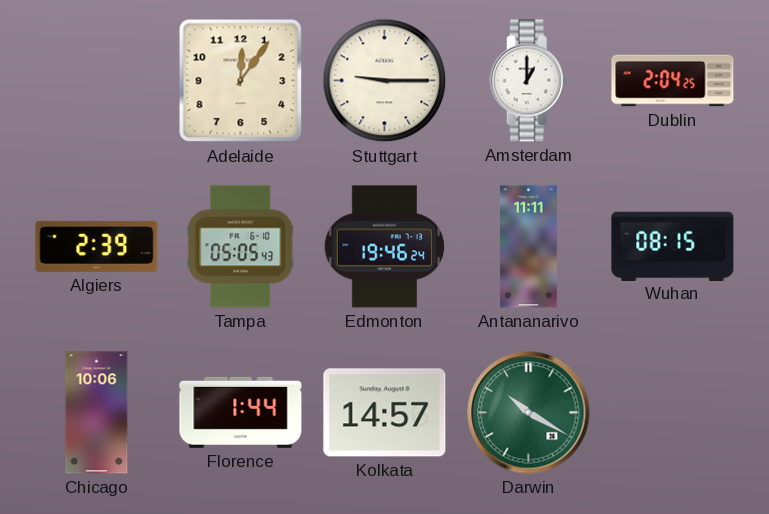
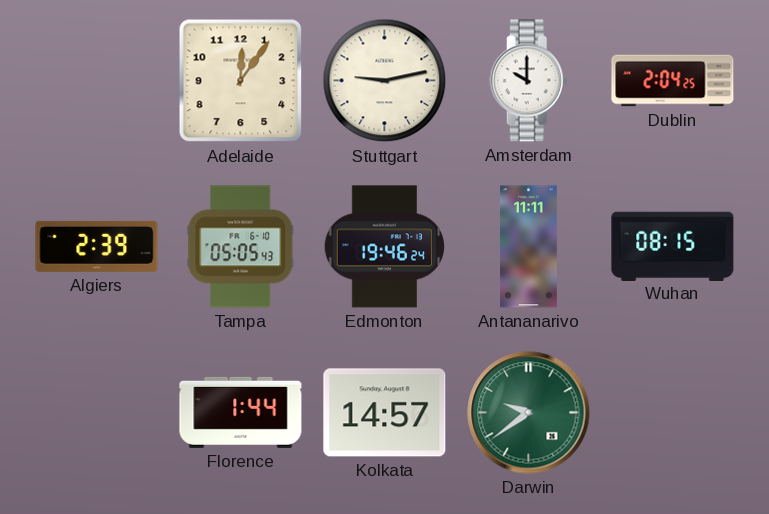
Stuttgart: 9:15 -> 9:13 (385, 81)
Amsterdam: 1:00 -> 10:00 (529, 81)
Chicago: 10:06 -> none (97, 413)
Darwin: 10:20 -> 9:39 (529, 413)
